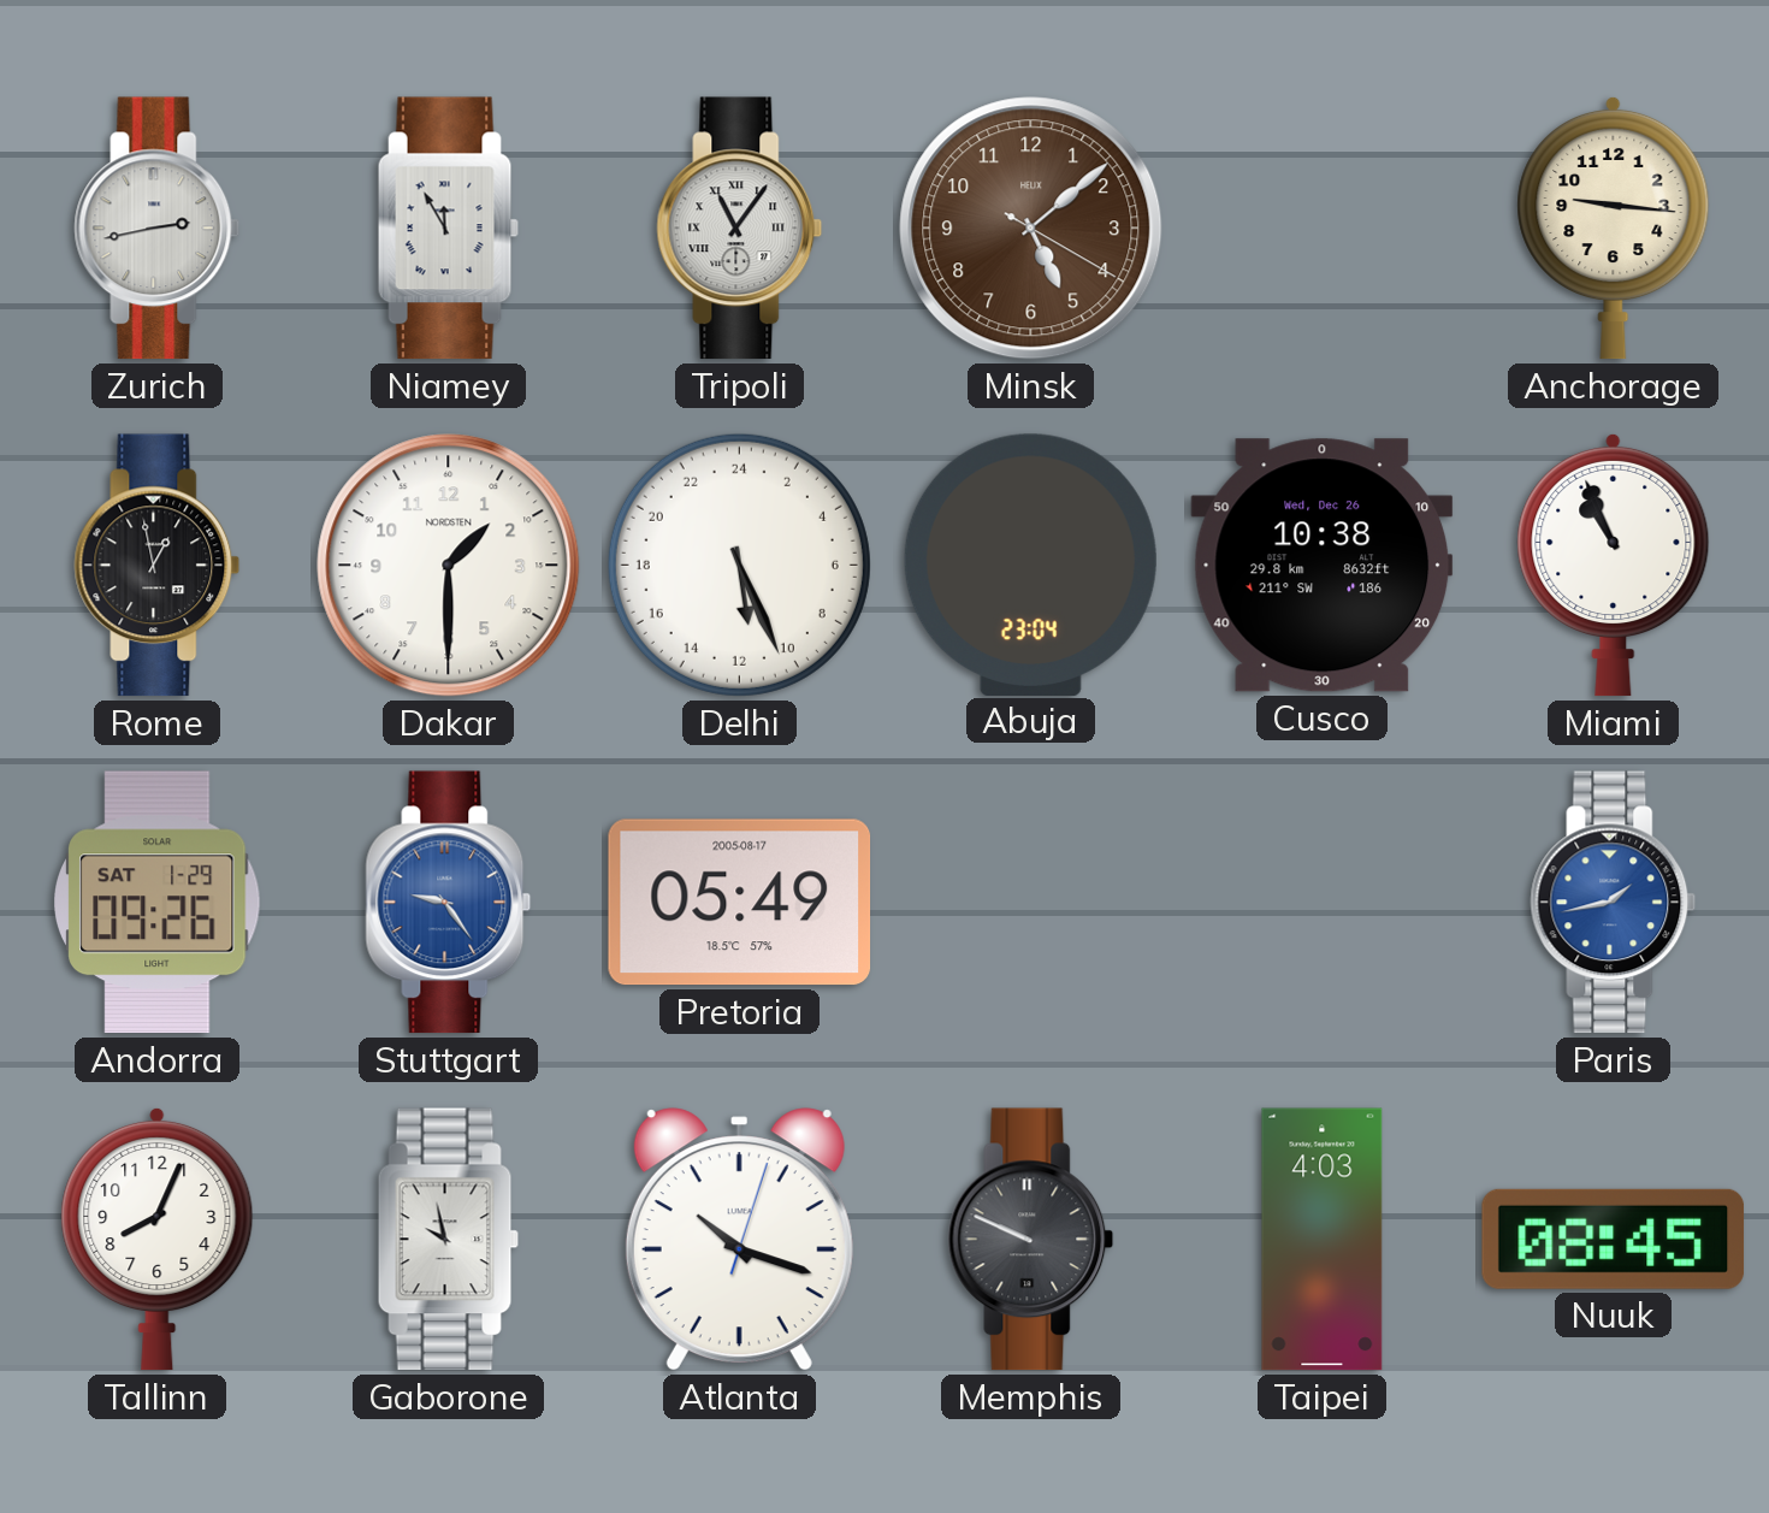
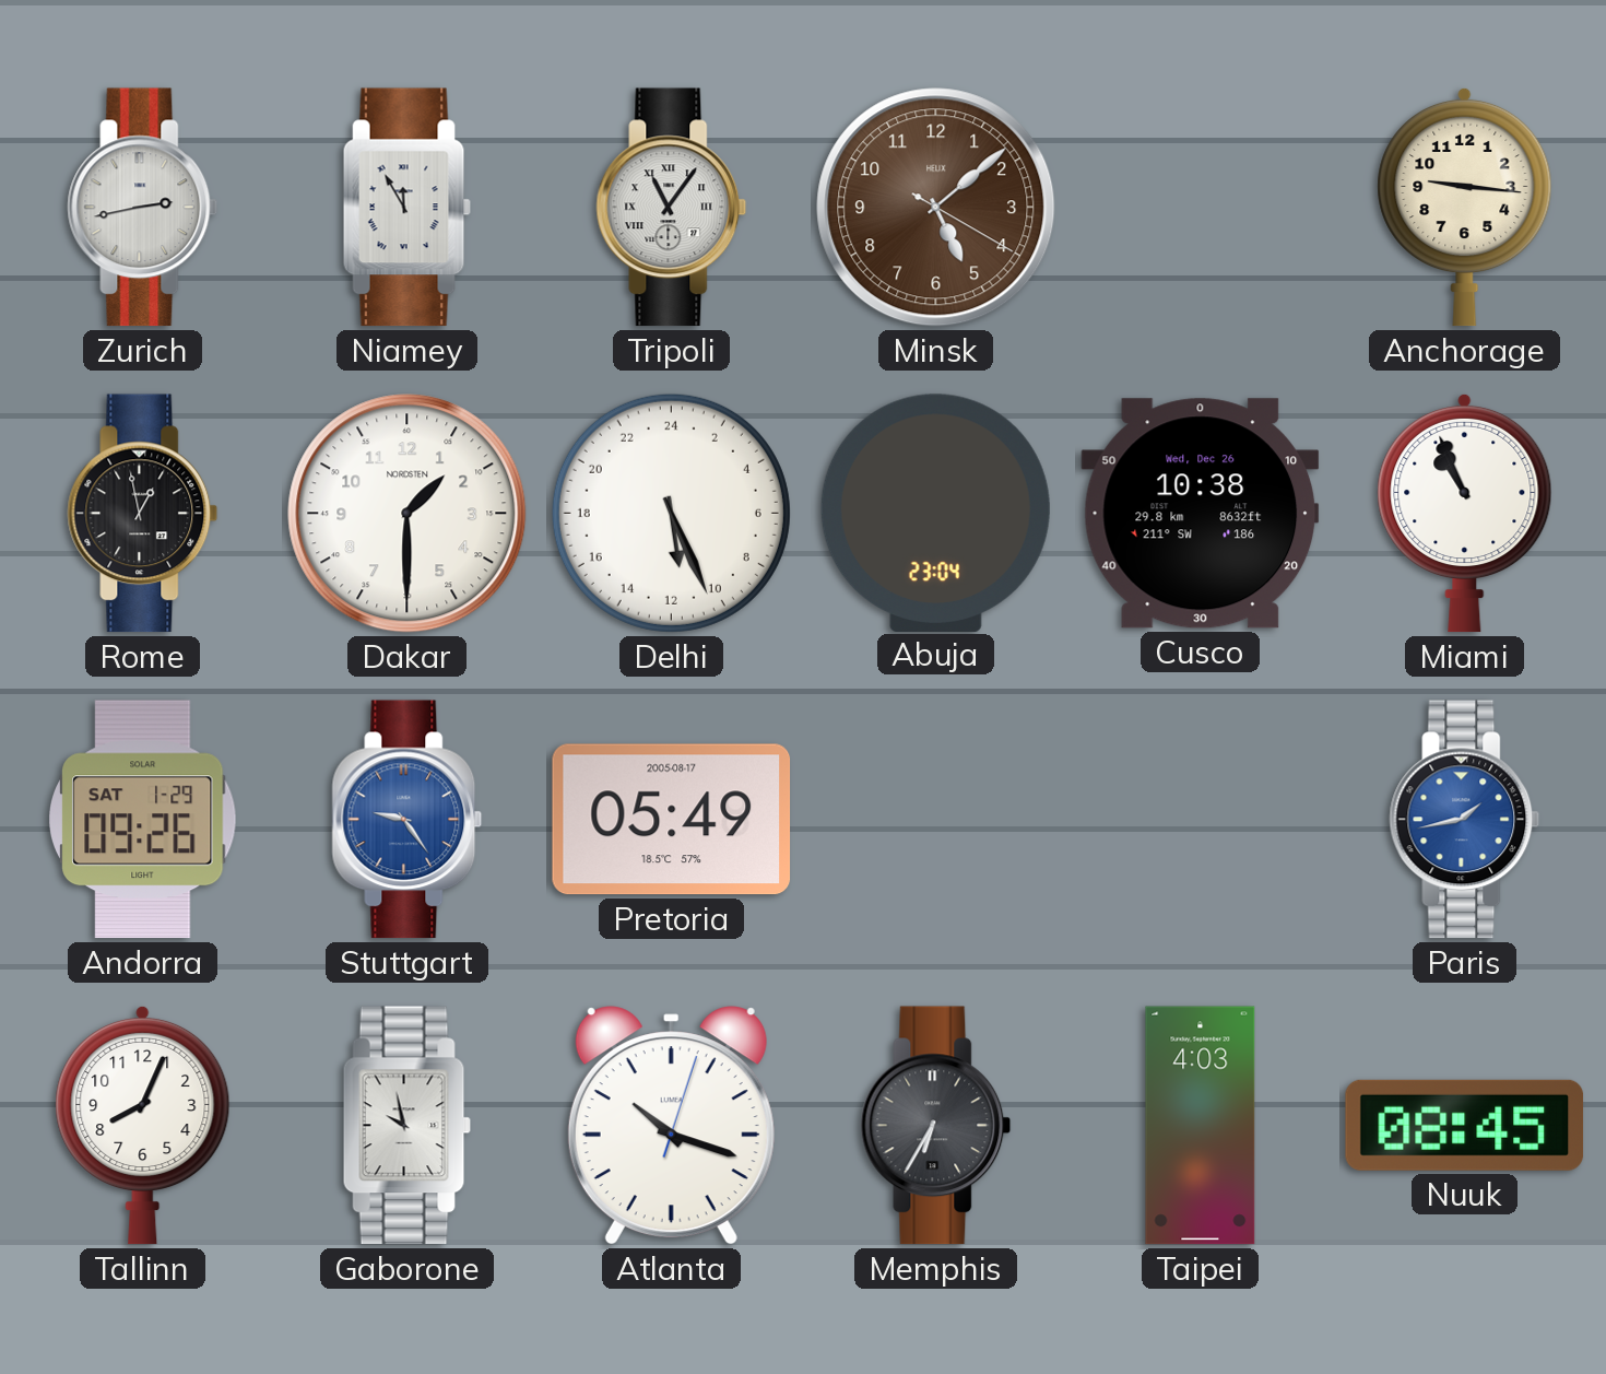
Memphis: 9:49 -> 6:35 (936, 1126)
